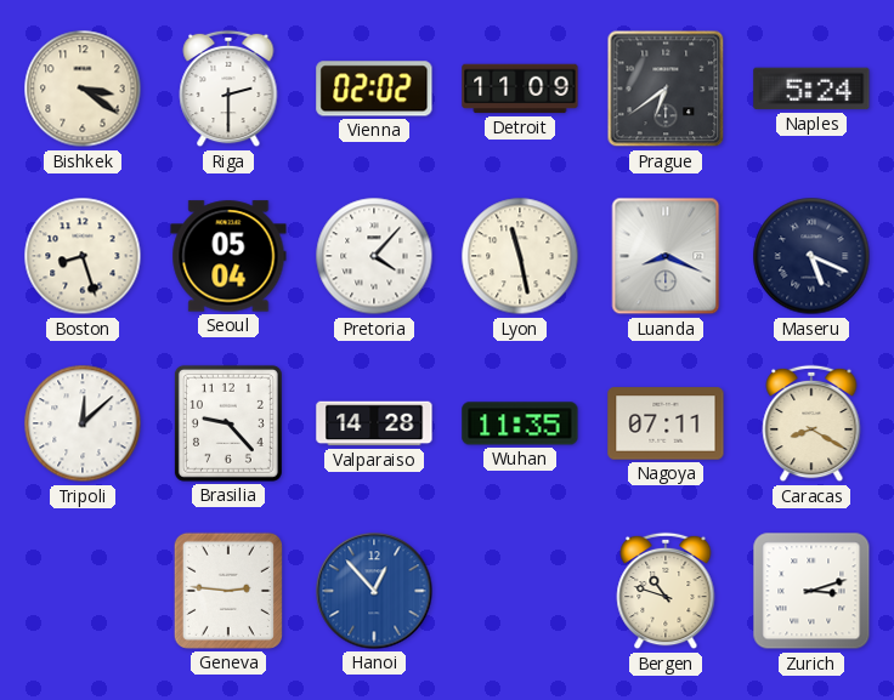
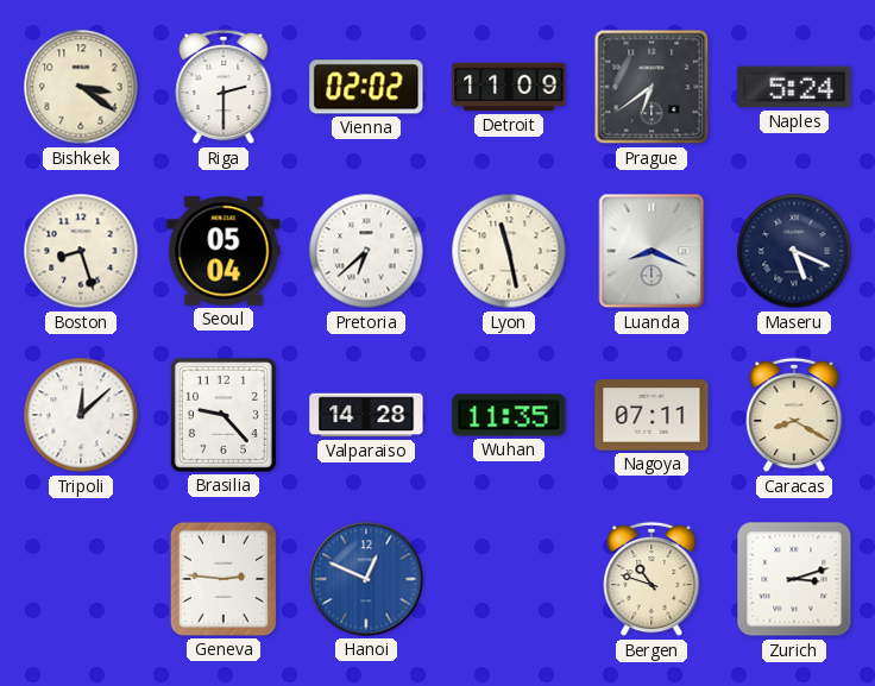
Pretoria: 4:07 -> 6:38 (366, 251)
Hanoi: 12:53 -> 12:49 (366, 579)
